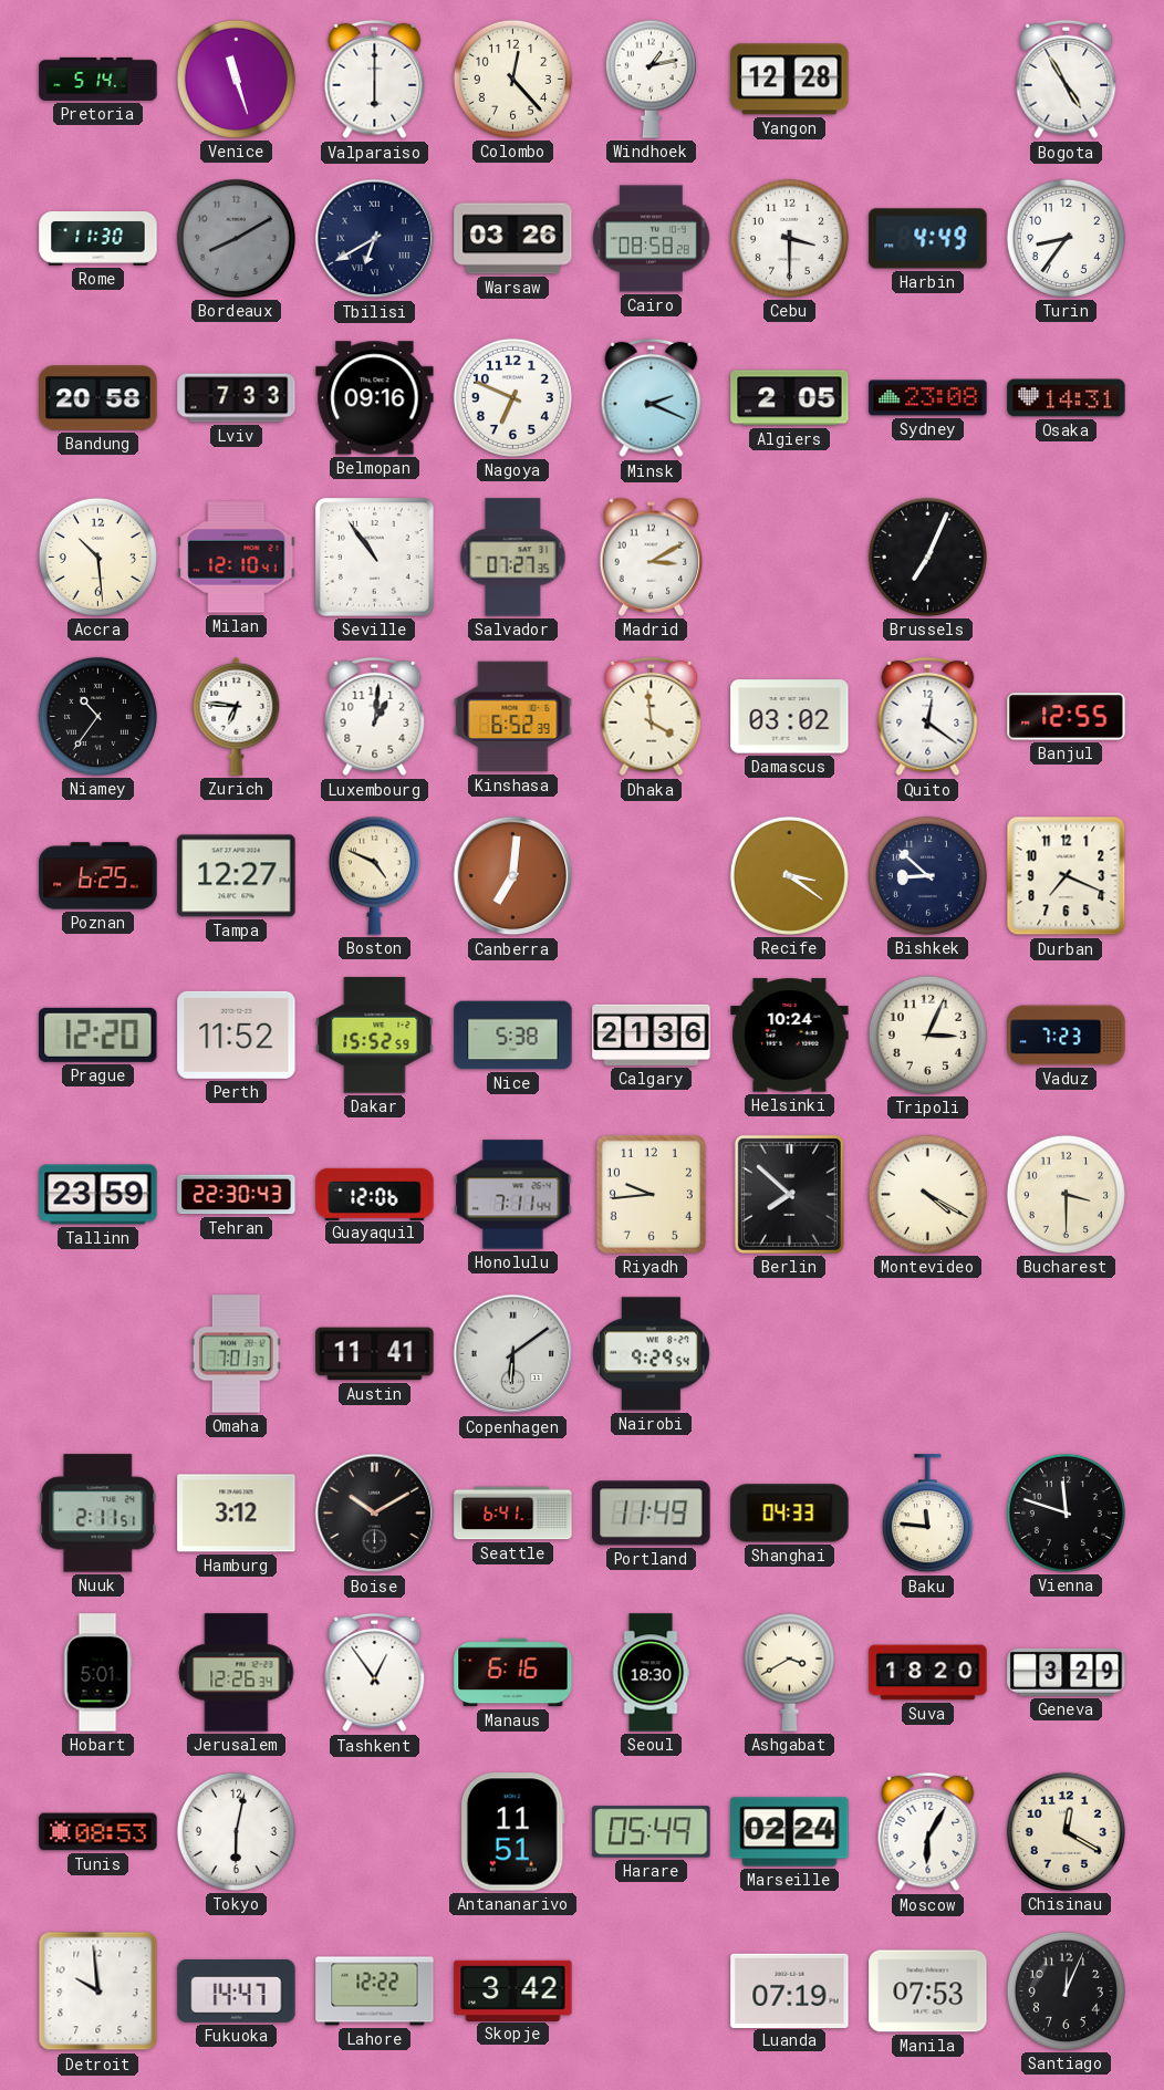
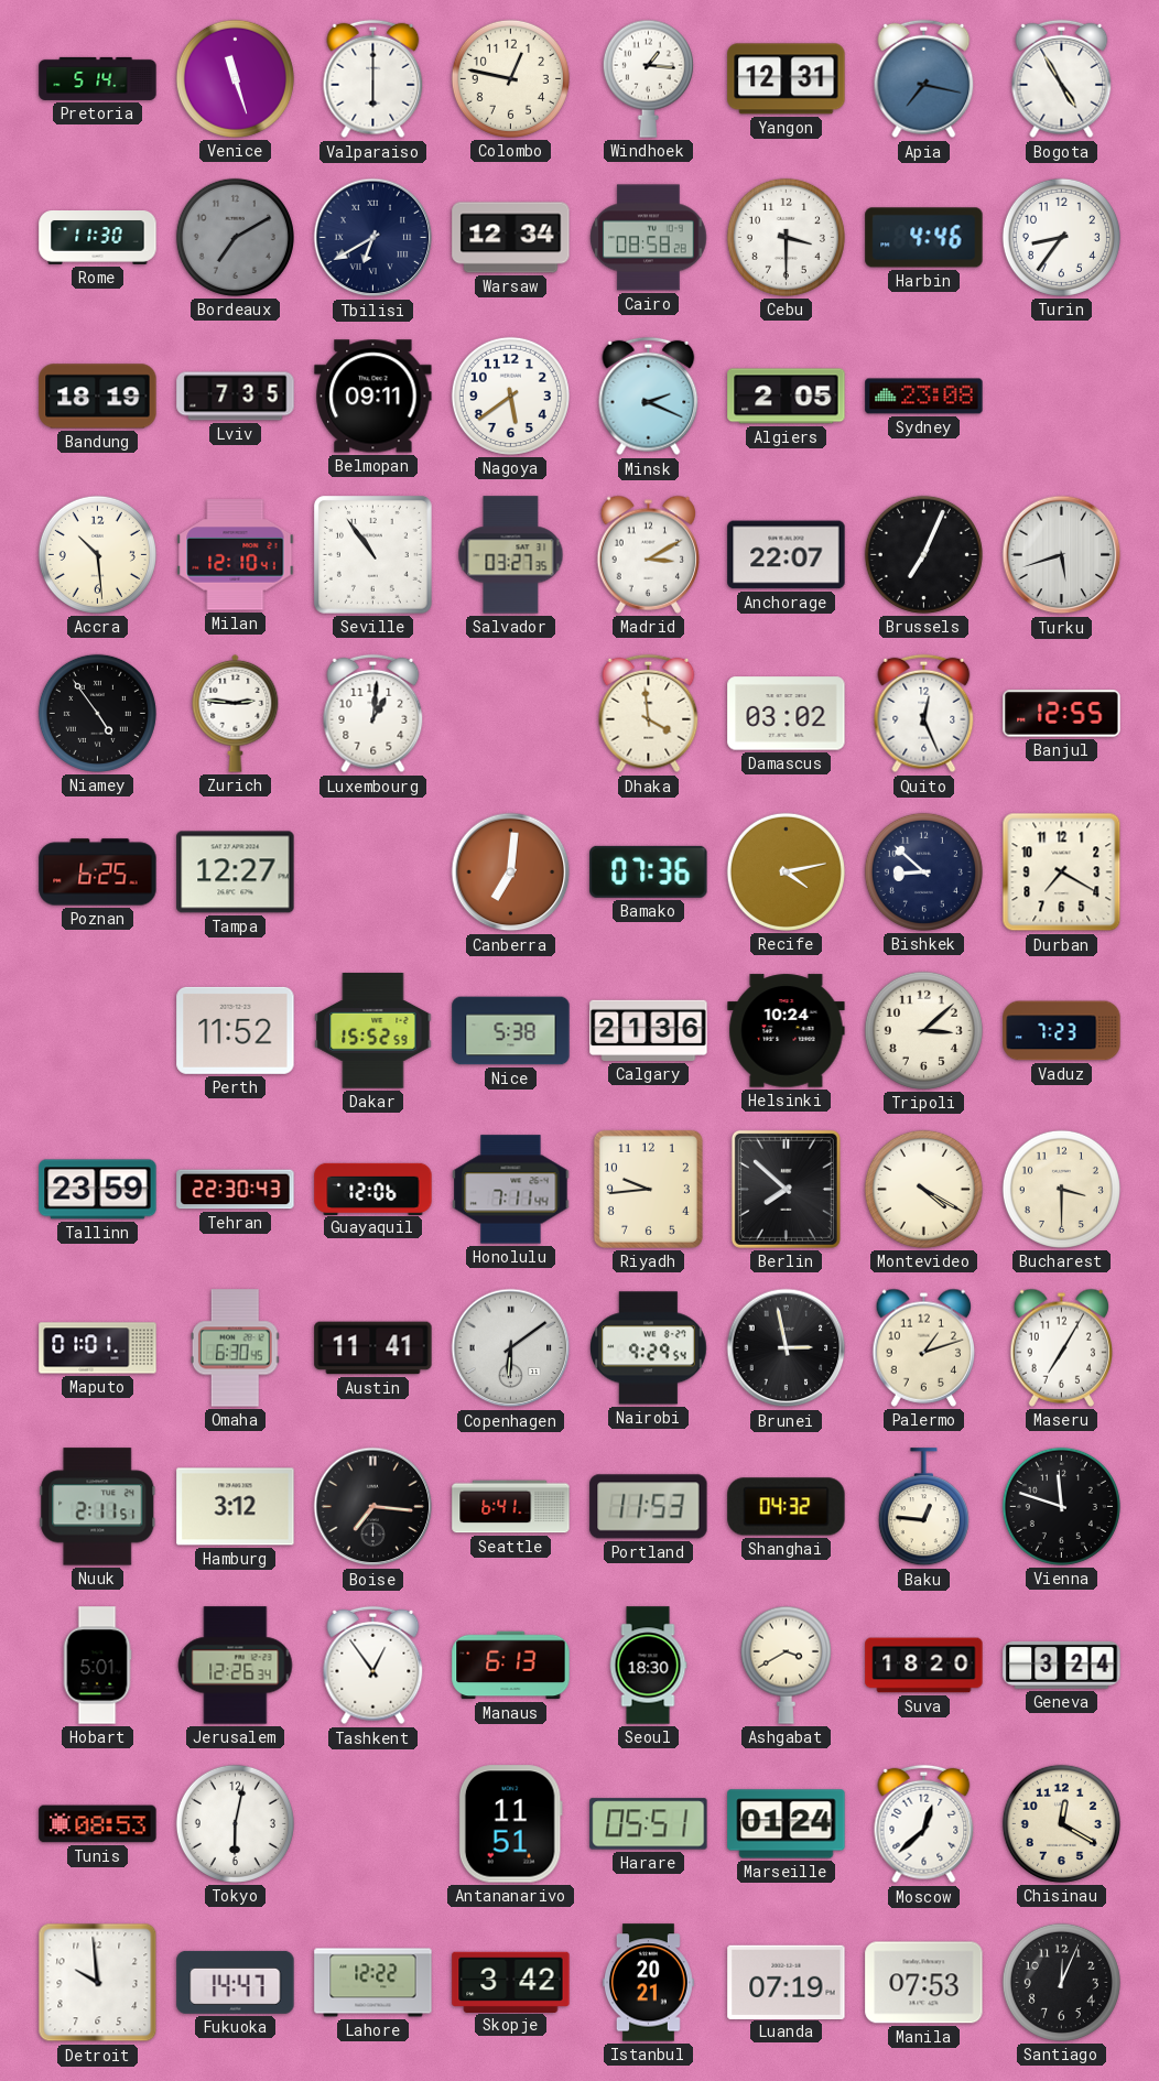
Colombo: 12:23 -> 12:47 (510, 78)
Windhoek: 1:13 -> 1:16 (648, 78)
Yangon: 12:28 -> 12:31 (787, 79)
Apia: none -> 7:17 (924, 79)
Bordeaux: 8:10 -> 7:10 (235, 237)
Warsaw: 03:26 -> 12:34 (511, 238)
Harbin: 4:49 -> 4:46 (924, 238)
Bandung: 20:58 -> 18:19 (98, 397)
Lviv: 7:33 -> 7:35 (236, 397)
Belmopan: 09:16 -> 09:11 (373, 397)
Nagoya: 6:49 -> 5:39 (510, 395)
Osaka: 14:31 -> none (1067, 398)
Salvador: 07:27 -> 03:27 (511, 555)
Anchorage: none -> 22:07 (787, 555)
Turku: none -> 5:42 (1062, 555)
Niamey: 10:36 -> 4:54 (97, 713)
Zurich: 6:46 -> 2:46 (236, 713)
Kinshasa: 6:52 -> none (513, 717)
Quito: 12:21 -> 12:26 (924, 714)
Boston: 4:49 -> none (374, 875)
Bamako: none -> 07:36 (649, 871)
Recife: 3:21 -> 4:13 (786, 871)
Durban: 7:19 -> 7:20 (1062, 872)
Prague: 12:20 -> none (98, 1034)
Tripoli: 3:04 -> 3:08 (923, 1030)
Maputo: none -> 01:01 (98, 1348)
Omaha: 7:01 -> 6:30 (235, 1348)
Brunei: none -> 2:58 (787, 1348)
Palermo: none -> 1:12 (923, 1347)
Maseru: none -> 7:05 (1061, 1347)
Boise: 10:10 -> 7:16 (373, 1507)
Portland: 11:49 -> 11:53 (649, 1507)
Shanghai: 04:33 -> 04:32 (787, 1507)
Baku: 11:46 -> 12:46 (923, 1507)
Manaus: 6:16 -> 6:13 (511, 1666)
Geneva: 3:29 -> 3:24 (1062, 1665)
Harare: 05:49 -> 05:51 (649, 1824)
Marseille: 02:24 -> 01:24 (787, 1824)
Moscow: 6:05 -> 12:38 (924, 1824)
Istanbul: none -> 20:21 (648, 1983)
